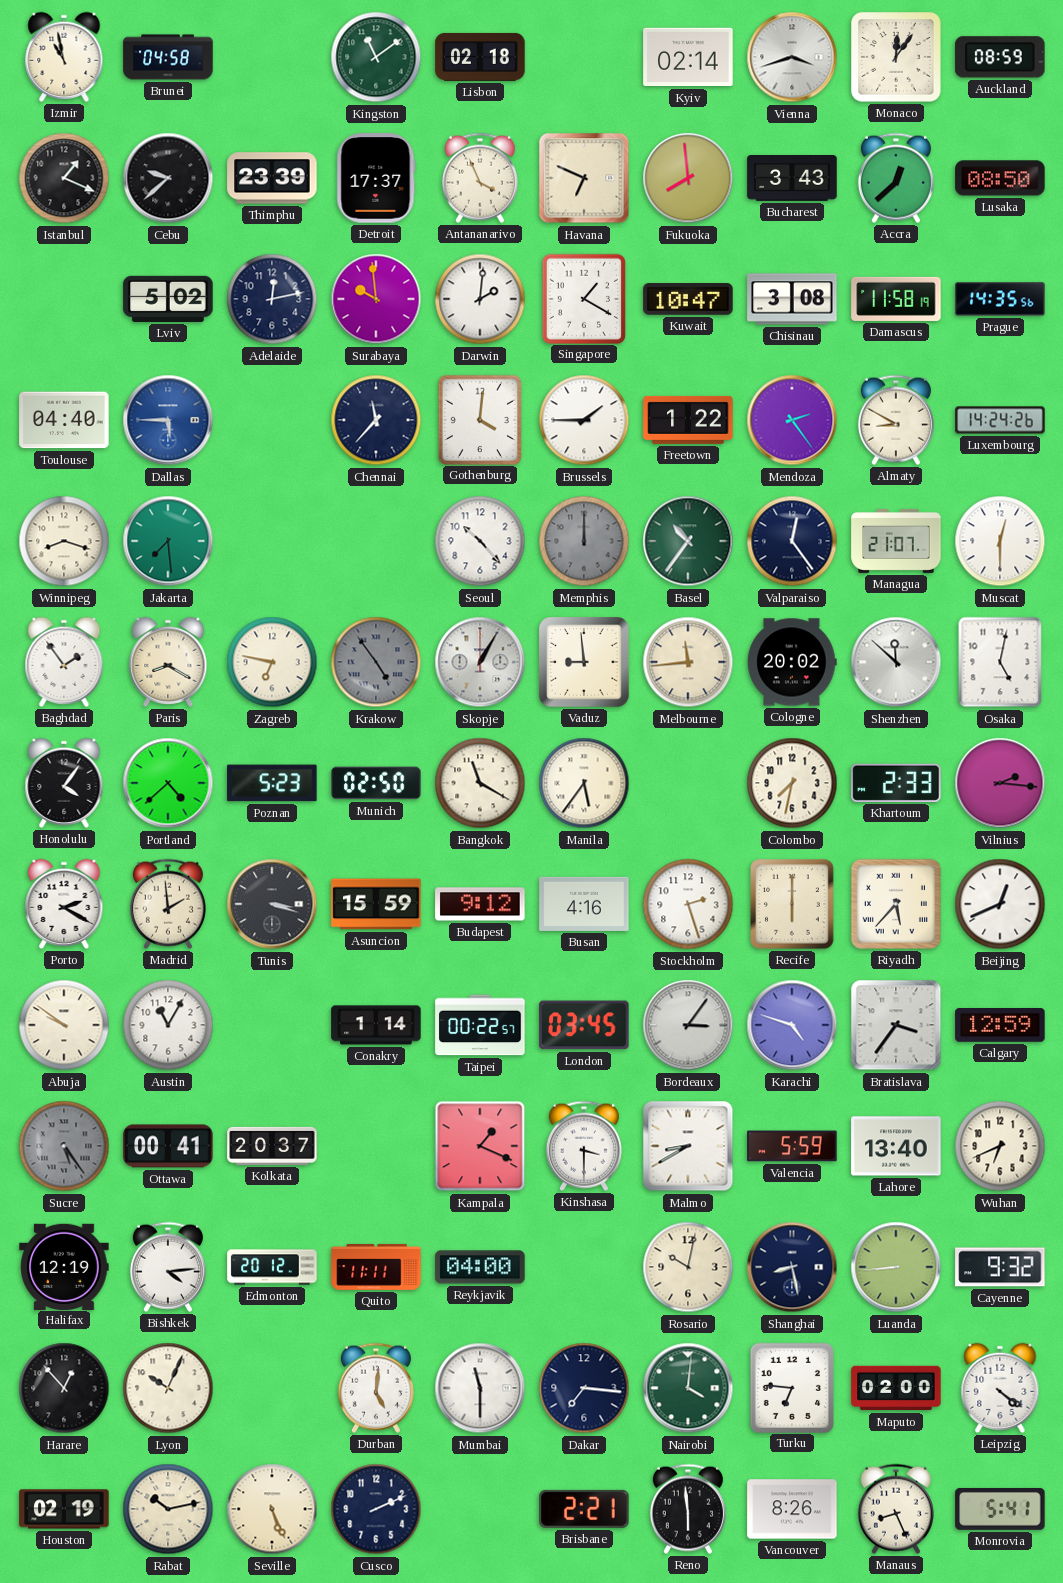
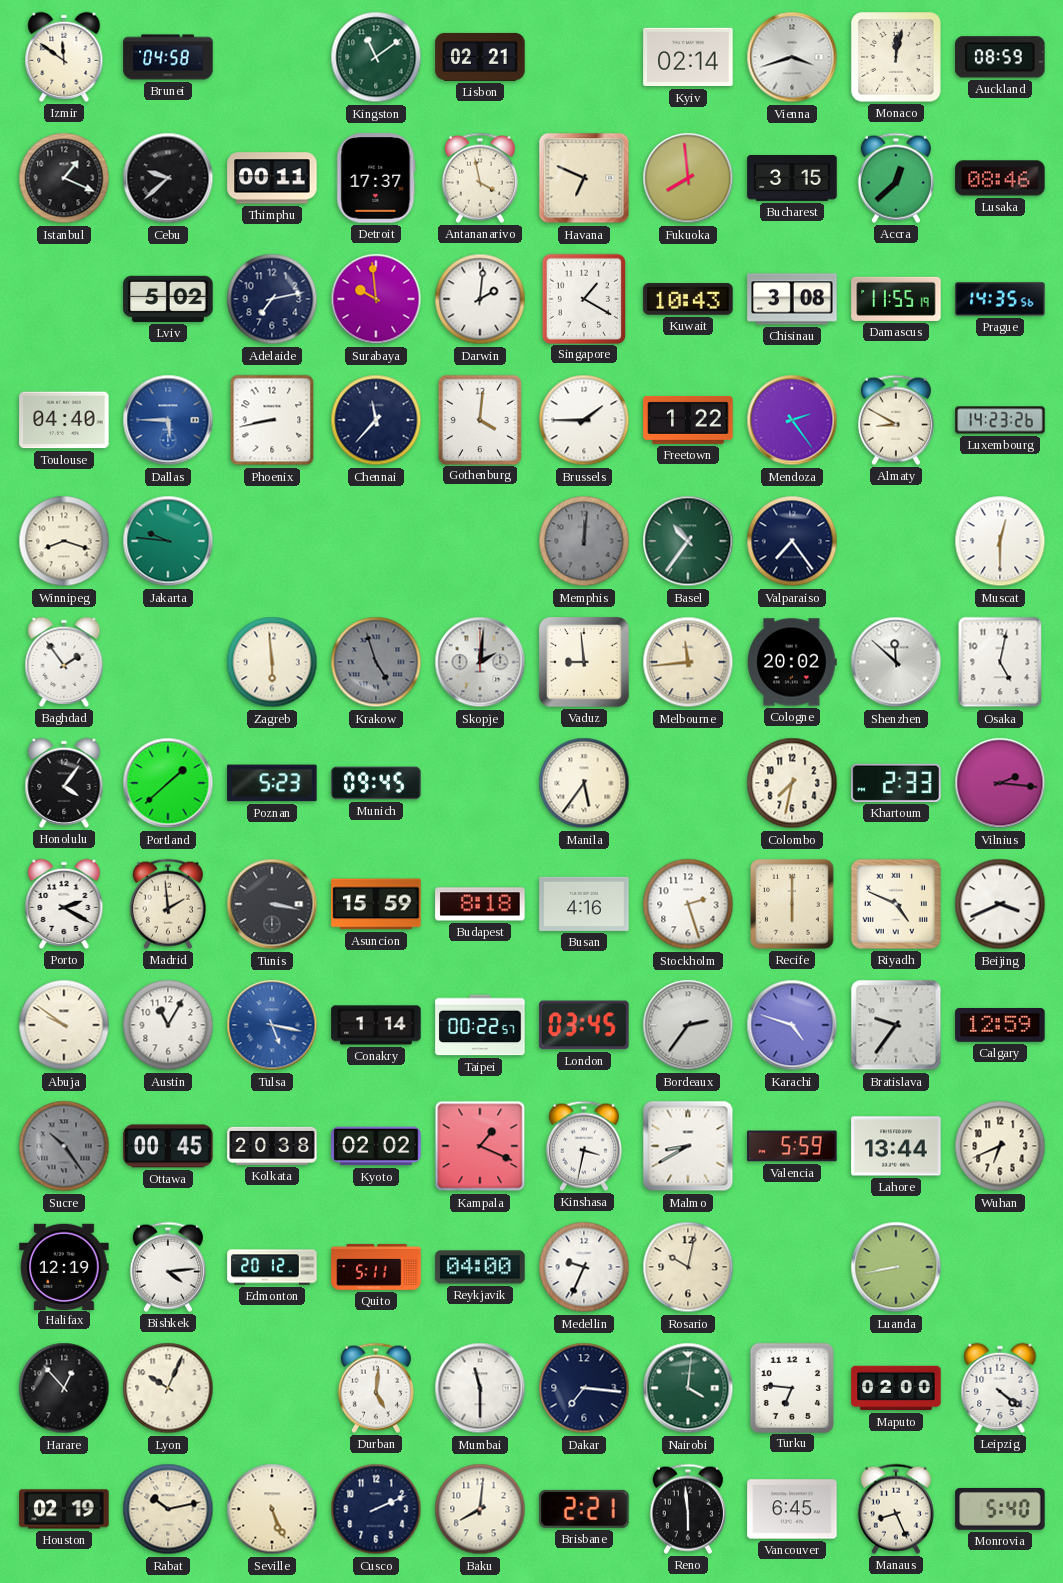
Izmir: 10:58 -> 11:51 (64, 57)
Lisbon: 02:18 -> 02:21 (480, 57)
Monaco: 12:06 -> 12:02 (896, 57)
Thimphu: 23:39 -> 00:11 (272, 178)
Antananarivo: 3:56 -> 3:58 (480, 178)
Bucharest: 3:43 -> 3:15 (792, 179)
Lusaka: 08:50 -> 08:46 (1000, 178)
Adelaide: 12:13 -> 7:13 (272, 299)
Kuwait: 10:47 -> 10:43 (688, 299)
Damascus: 11:58 -> 11:55 (896, 299)
Phoenix: none -> 8:43 (272, 420)
Luxembourg: 14:24 -> 14:23 (1000, 420)
Jakarta: 7:29 -> 9:46 (168, 541)
Seoul: 10:23 -> none (480, 541)
Memphis: 12:00 -> 12:01 (584, 541)
Valparaiso: 12:24 -> 7:24 (792, 541)
Managua: 21:07 -> none (896, 541)
Paris: 8:20 -> none (168, 662)
Zagreb: 6:47 -> 5:59 (272, 662)
Krakow: 4:54 -> 4:57 (376, 662)
Skopje: 1:05 -> 2:01 (480, 662)
Portland: 4:38 -> 1:38 (168, 783)
Munich: 02:50 -> 09:45 (376, 783)
Bangkok: 11:20 -> none (480, 783)
Tunis: 3:18 -> 3:17 (272, 904)
Budapest: 9:12 -> 8:18 (480, 904)
Riyadh: 5:37 -> 4:49 (896, 904)
Beijing: 12:41 -> 3:41 (1000, 904)
Tulsa: none -> 5:17 (272, 1025)
Bordeaux: 3:06 -> 2:36 (688, 1025)
Bratislava: 3:36 -> 9:36 (896, 1025)
Sucre: 5:24 -> 10:24 (64, 1146)
Ottawa: 00:41 -> 00:45 (168, 1146)
Kolkata: 20:37 -> 20:38 (272, 1146)
Kyoto: none -> 02:02 (376, 1146)
Kinshasa: 3:30 -> 3:32 (584, 1146)
Lahore: 13:40 -> 13:44 (896, 1146)
Quito: 11:11 -> 5:11 (376, 1267)
Medellin: none -> 9:34 (584, 1267)
Shanghai: 8:28 -> none (792, 1267)
Luanda: 8:44 -> 8:43 (896, 1267)
Cayenne: 9:32 -> none (1000, 1267)
Baku: none -> 8:01 (480, 1509)
Vancouver: 8:26 -> 6:45 (792, 1509)
Monrovia: 5:41 -> 5:40 (1000, 1509)
